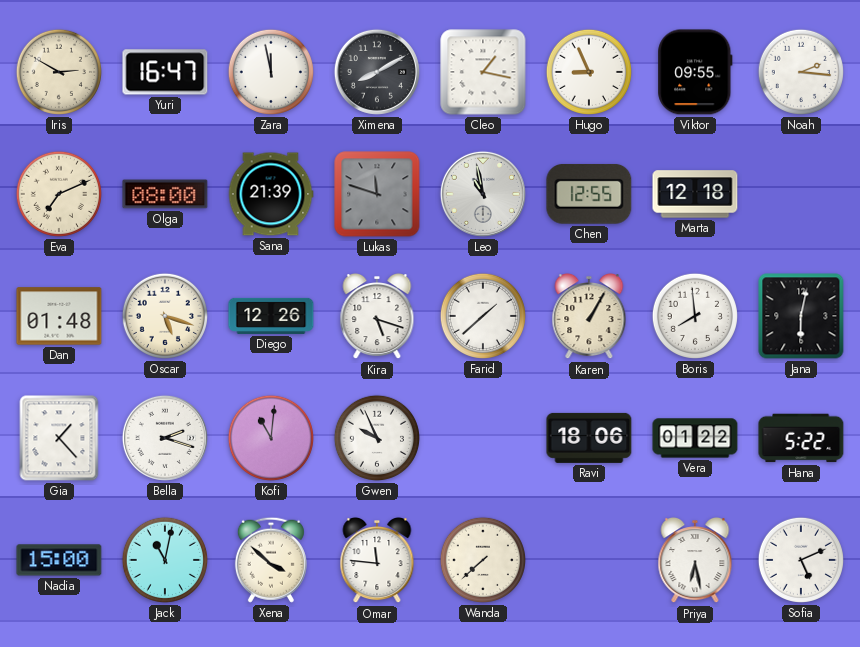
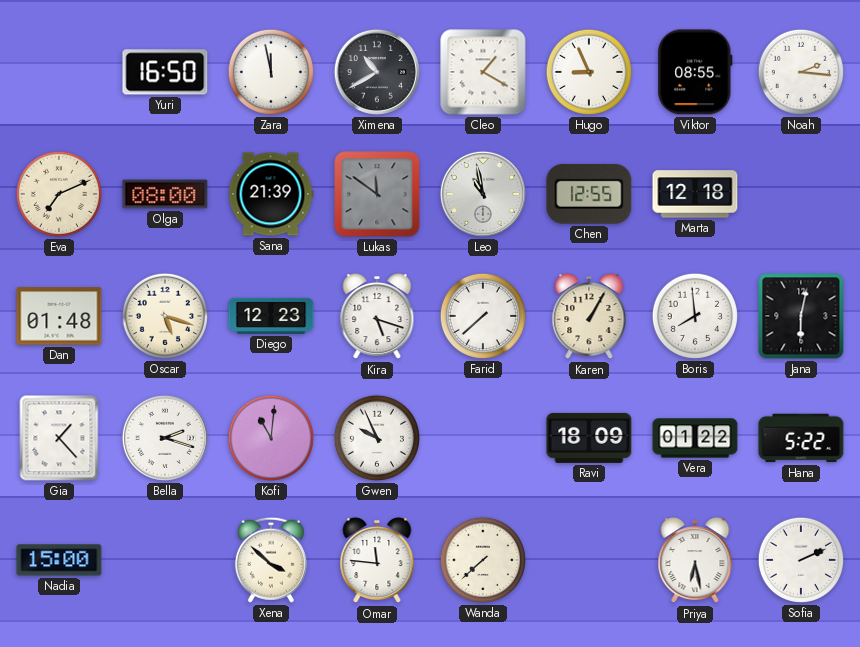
Iris: 2:50 -> none (59, 72)
Yuri: 16:47 -> 16:50 (165, 72)
Ximena: 8:10 -> 10:40 (377, 72)
Cleo: 1:17 -> 1:20 (483, 72)
Viktor: 09:55 -> 08:55 (695, 72)
Lukas: 11:48 -> 11:51 (377, 194)
Diego: 12:26 -> 12:23 (271, 316)
Farid: 1:38 -> 7:38 (483, 316)
Ravi: 18:06 -> 18:09 (589, 438)
Jack: 11:02 -> none (165, 560)
Sofia: 5:11 -> 2:11 (801, 560)
